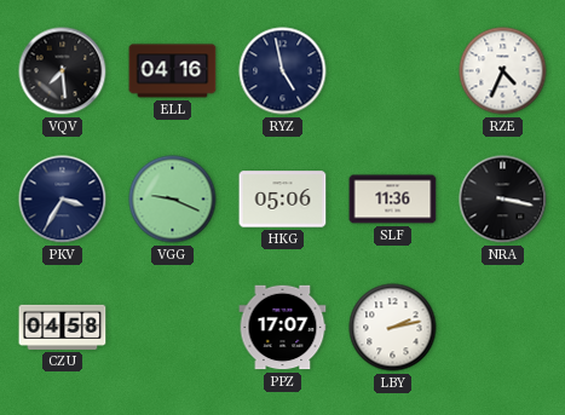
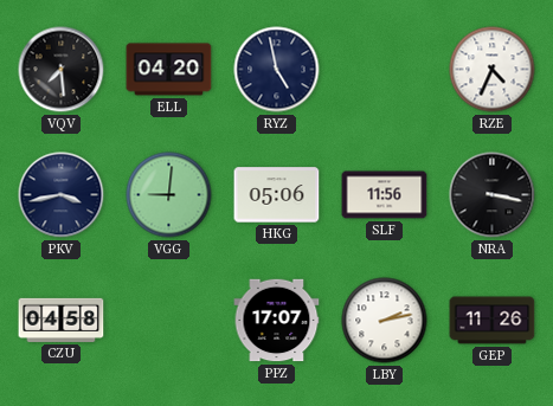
ELL: 04:16 -> 04:20 (169, 70)
PKV: 3:35 -> 3:43 (62, 195)
VGG: 9:19 -> 9:01 (169, 195)
SLF: 11:36 -> 11:56 (385, 195)
GEP: none -> 11:26 (493, 321)
